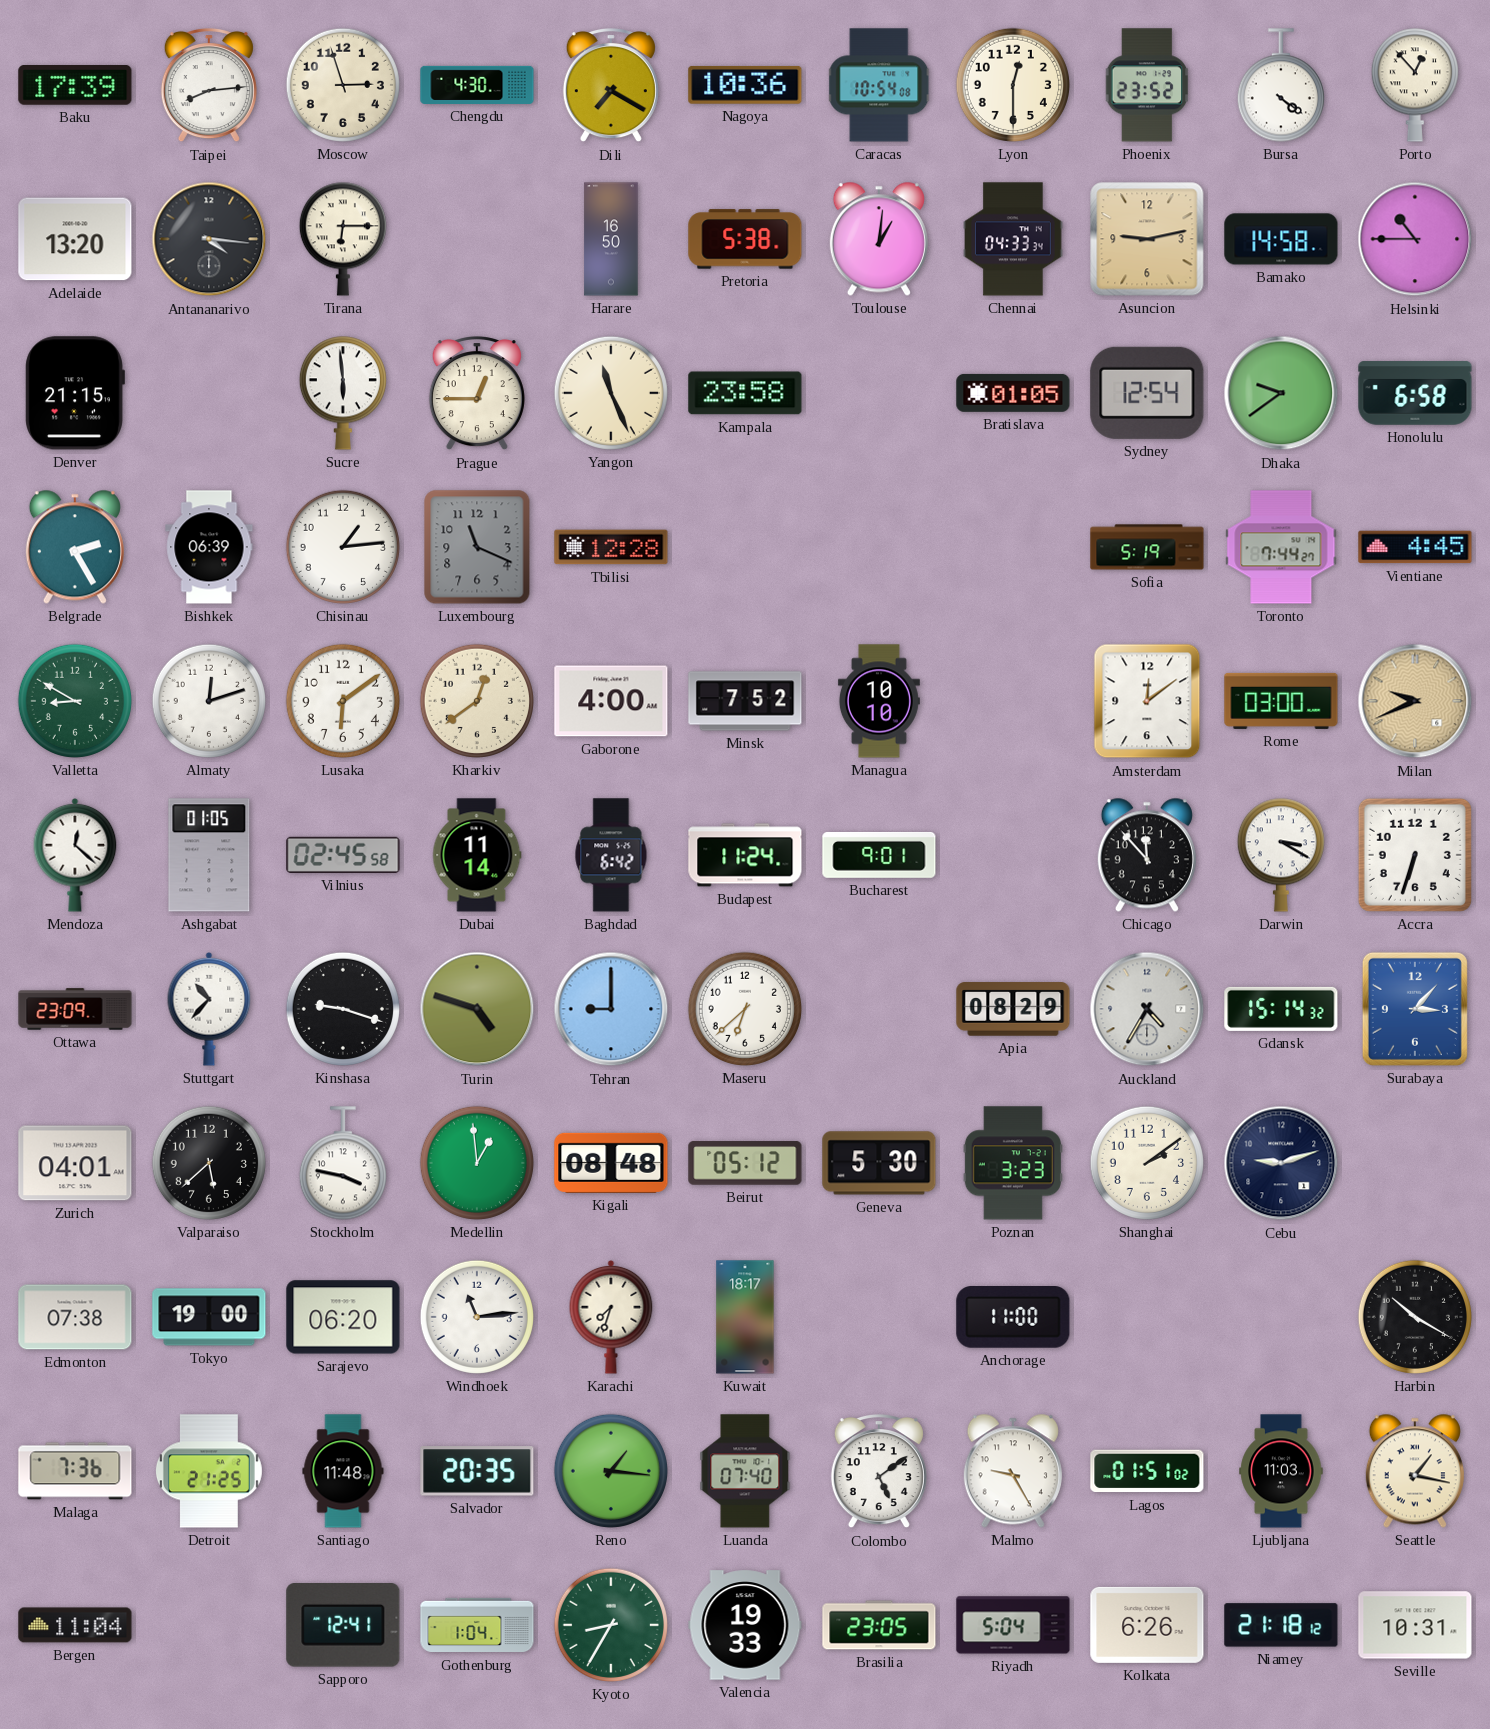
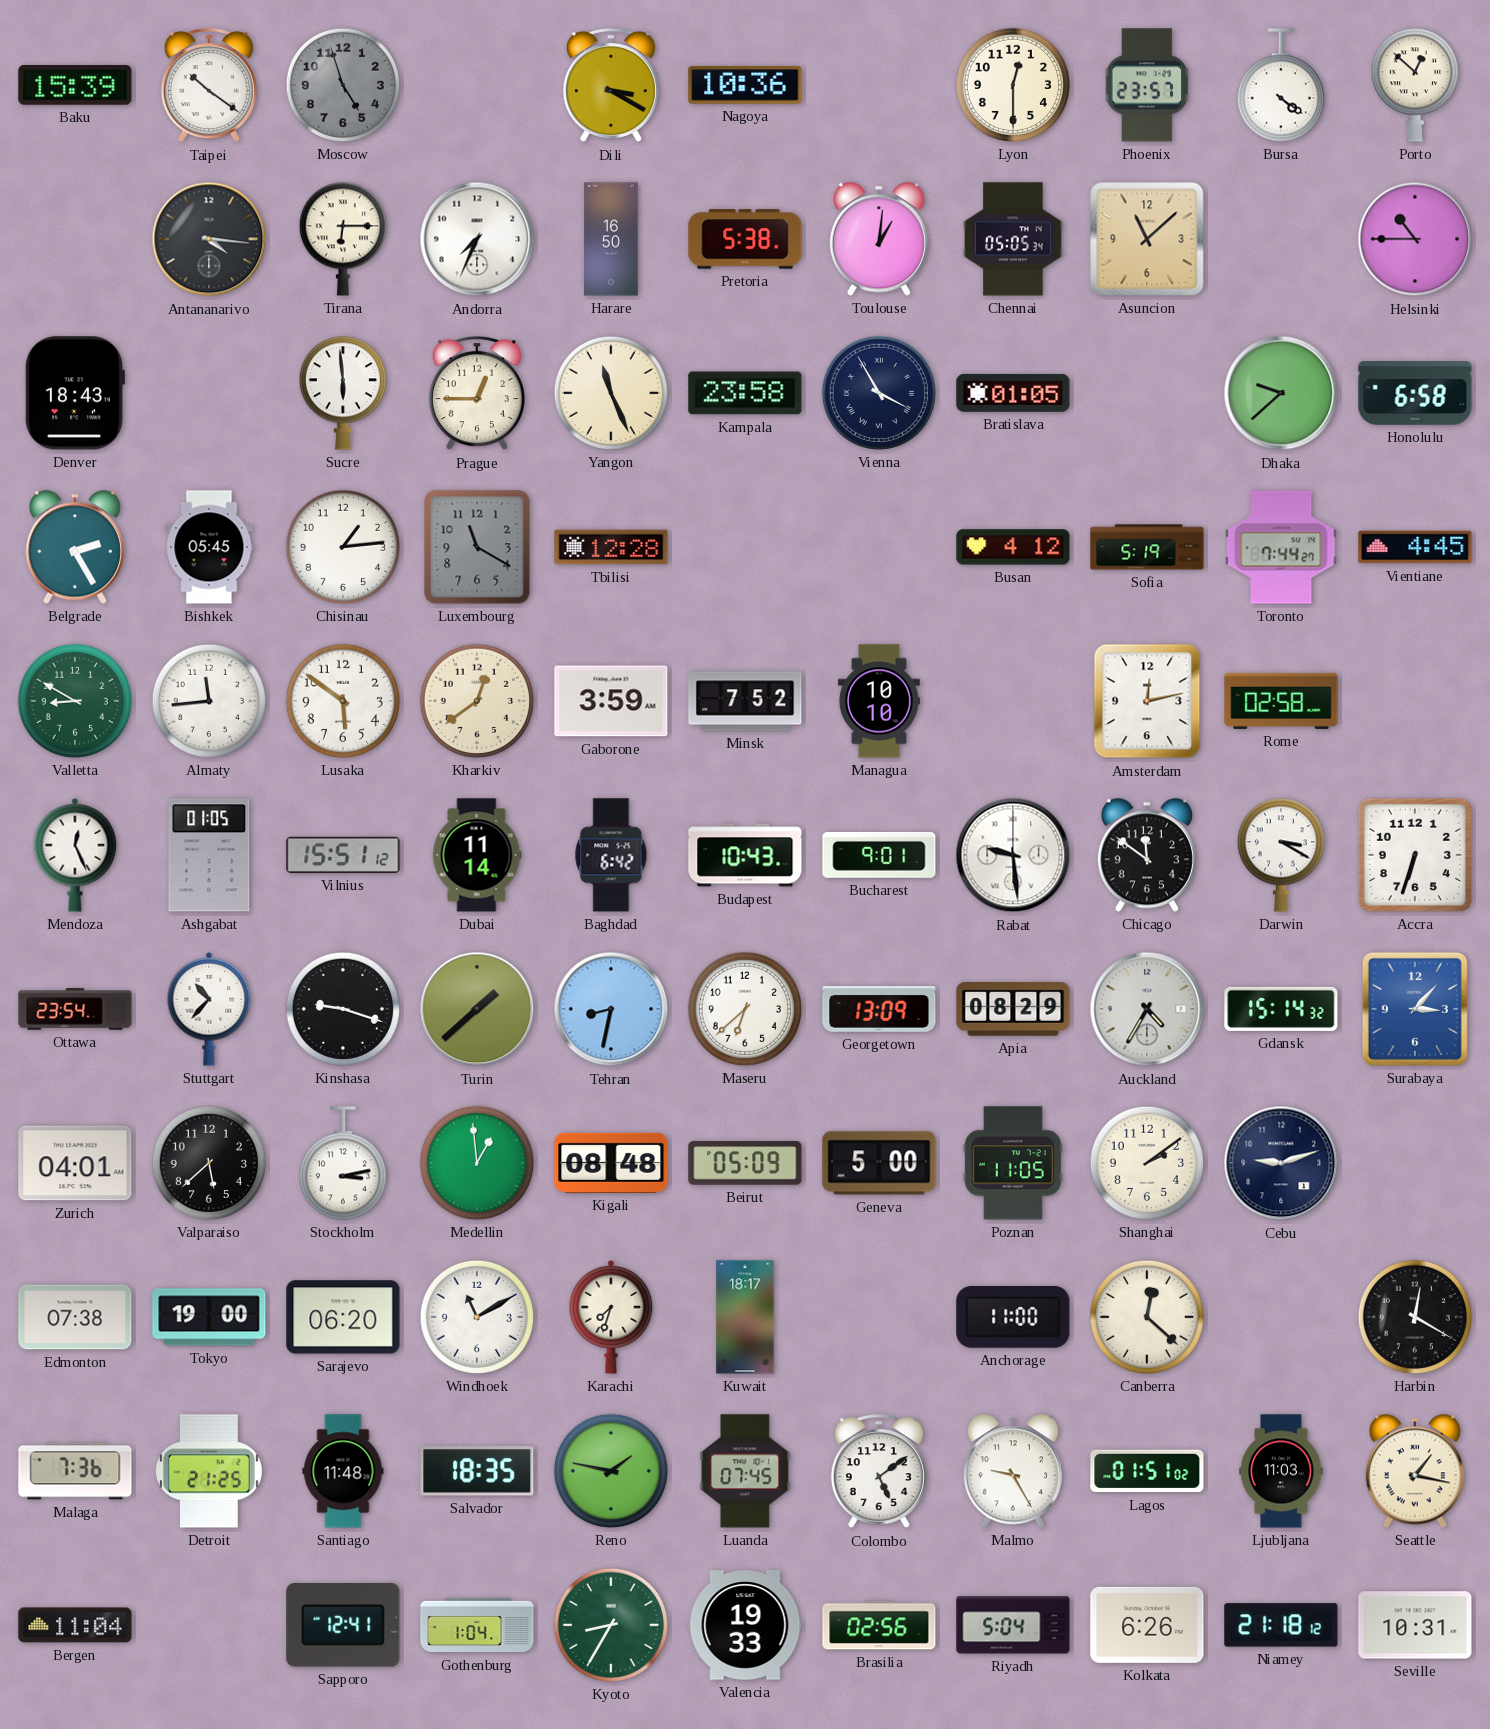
Baku: 17:39 -> 15:39 (75, 86)
Taipei: 8:14 -> 10:21 (209, 86)
Moscow: 2:57 -> 4:57 (343, 85)
Moscow dial: cream -> grey (343, 85)
Chengdu: 4:30 -> none (477, 85)
Dili: 7:20 -> 3:20 (611, 86)
Caracas: 10:54 -> none (880, 85)
Phoenix: 23:52 -> 23:57 (1147, 85)
Porto: 12:53 -> 12:52 (1415, 85)
Adelaide: 13:20 -> none (75, 239)
Andorra: none -> 7:34 (477, 239)
Chennai: 04:33 -> 05:05 (1013, 239)
Asuncion: 9:13 -> 11:08 (1147, 239)
Bamako: 14:58 -> none (1281, 239)
Denver: 21:15 -> 18:43 (75, 393)
Vienna: none -> 3:55 (879, 393)
Sydney: 12:54 -> none (1147, 393)
Dhaka: 9:39 -> 9:38 (1281, 393)
Bishkek: 06:39 -> 05:45 (209, 547)
Luxembourg: 11:19 -> 11:20 (477, 547)
Busan: none -> 4:12 (1013, 547)
Almaty: 12:12 -> 11:44 (209, 701)
Lusaka: 6:09 -> 5:51 (343, 701)
Gaborone: 4:00 -> 3:59 (611, 701)
Amsterdam: 12:09 -> 12:13 (1147, 701)
Rome: 03:00 -> 02:58 (1281, 701)
Milan: 9:41 -> none (1415, 701)
Mendoza: 12:22 -> 12:26 (75, 855)
Vilnius: 02:45 -> 15:51 (343, 855)
Budapest: 11:24 -> 10:43 (745, 855)
Rabat: none -> 9:29 (1013, 855)
Chicago: 11:53 -> 11:51 (1147, 855)
Ottawa: 23:09 -> 23:54 (75, 1009)
Turin: 4:48 -> 1:38 (477, 1009)
Tehran: 9:00 -> 8:32 (611, 1009)
Georgetown: none -> 13:09 (879, 1009)
Stockholm: 3:47 -> 3:13 (343, 1163)
Beirut: 05:12 -> 05:09 (745, 1163)
Geneva: 5:30 -> 5:00 (879, 1163)
Poznan: 3:23 -> 11:05 (1013, 1163)
Windhoek: 11:14 -> 11:10 (477, 1317)
Canberra: none -> 12:22 (1147, 1317)
Harbin: 10:20 -> 12:20 (1415, 1317)
Salvador: 20:35 -> 18:35 (477, 1471)
Reno: 1:16 -> 1:47 (611, 1471)
Luanda: 07:40 -> 07:45 (745, 1471)
Brasilia: 23:05 -> 02:56 (879, 1625)
